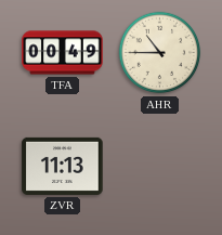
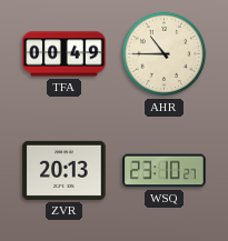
ZVR: 11:13 -> 20:13 (65, 170)
WSQ: none -> 23:10 (165, 171)
